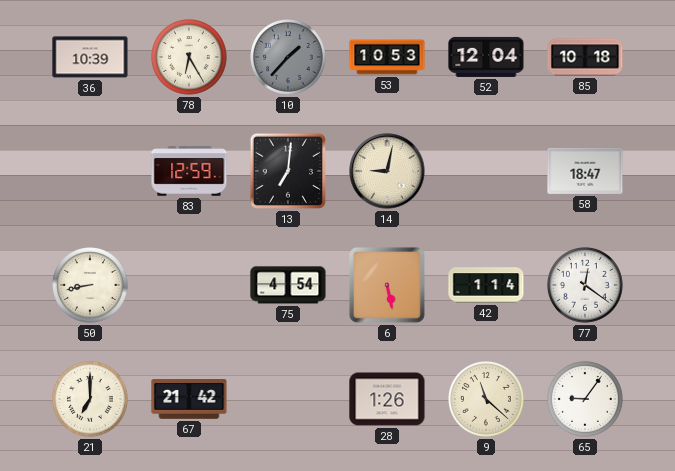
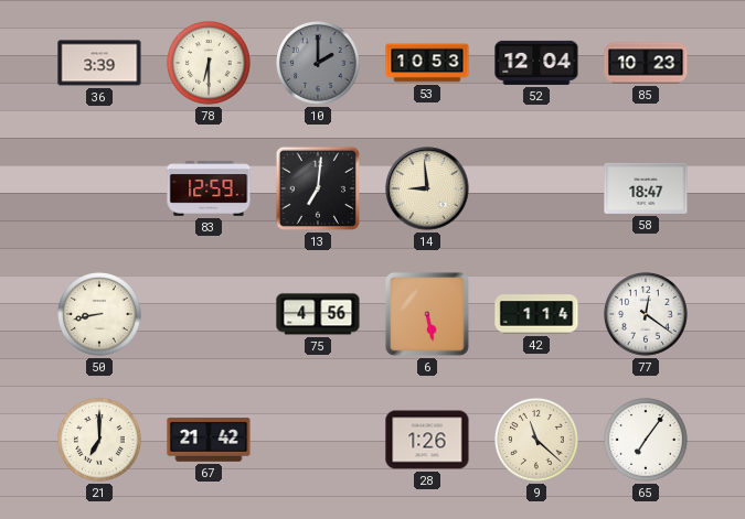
36: 10:39 -> 3:39 (99, 63)
78: 6:25 -> 6:30 (210, 64)
10: 1:37 -> 2:00 (319, 64)
85: 10:18 -> 10:23 (646, 63)
14: 9:02 -> 8:59 (427, 188)
75: 4:54 -> 4:56 (318, 314)
65: 9:06 -> 7:06 (647, 441)
